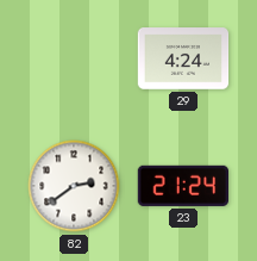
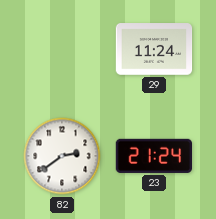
29: 4:24 -> 11:24 (154, 49)
